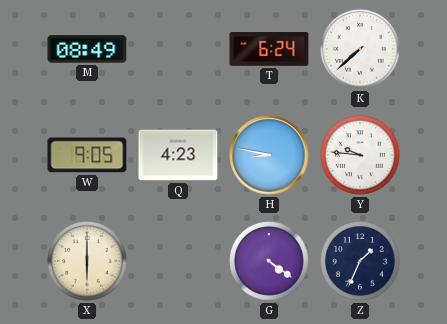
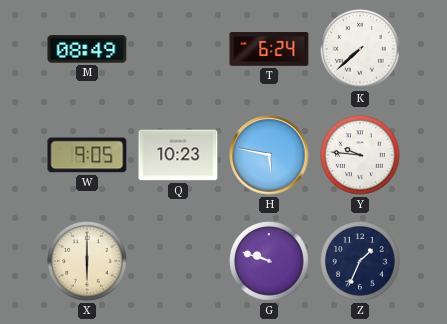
Q: 4:23 -> 10:23 (178, 155)
H: 8:47 -> 5:47 (269, 155)
G: 4:21 -> 9:48 (269, 261)
